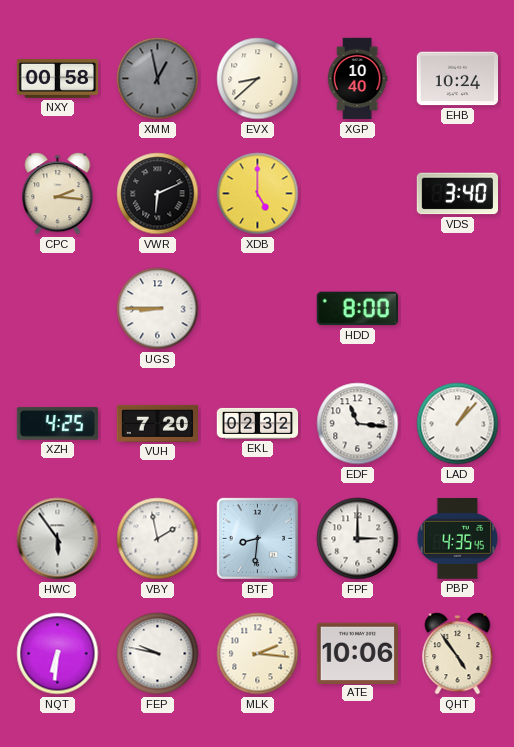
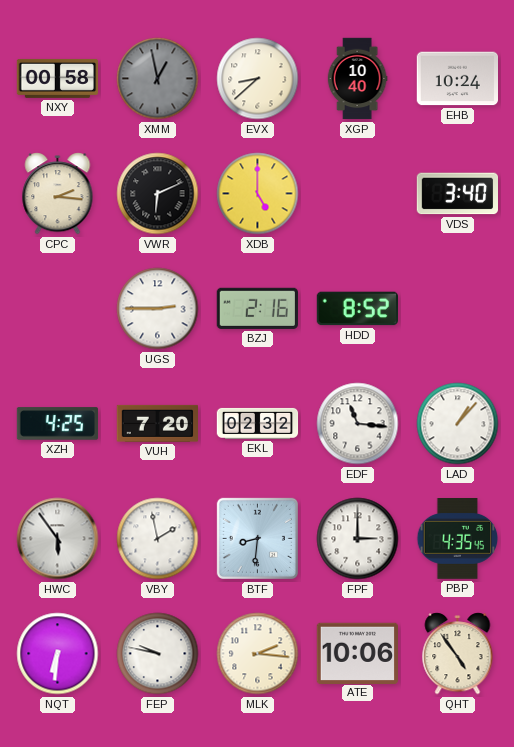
UGS: 8:45 -> 2:45 (158, 309)
BZJ: none -> 2:16 (257, 308)
HDD: 8:00 -> 8:52 (357, 309)
